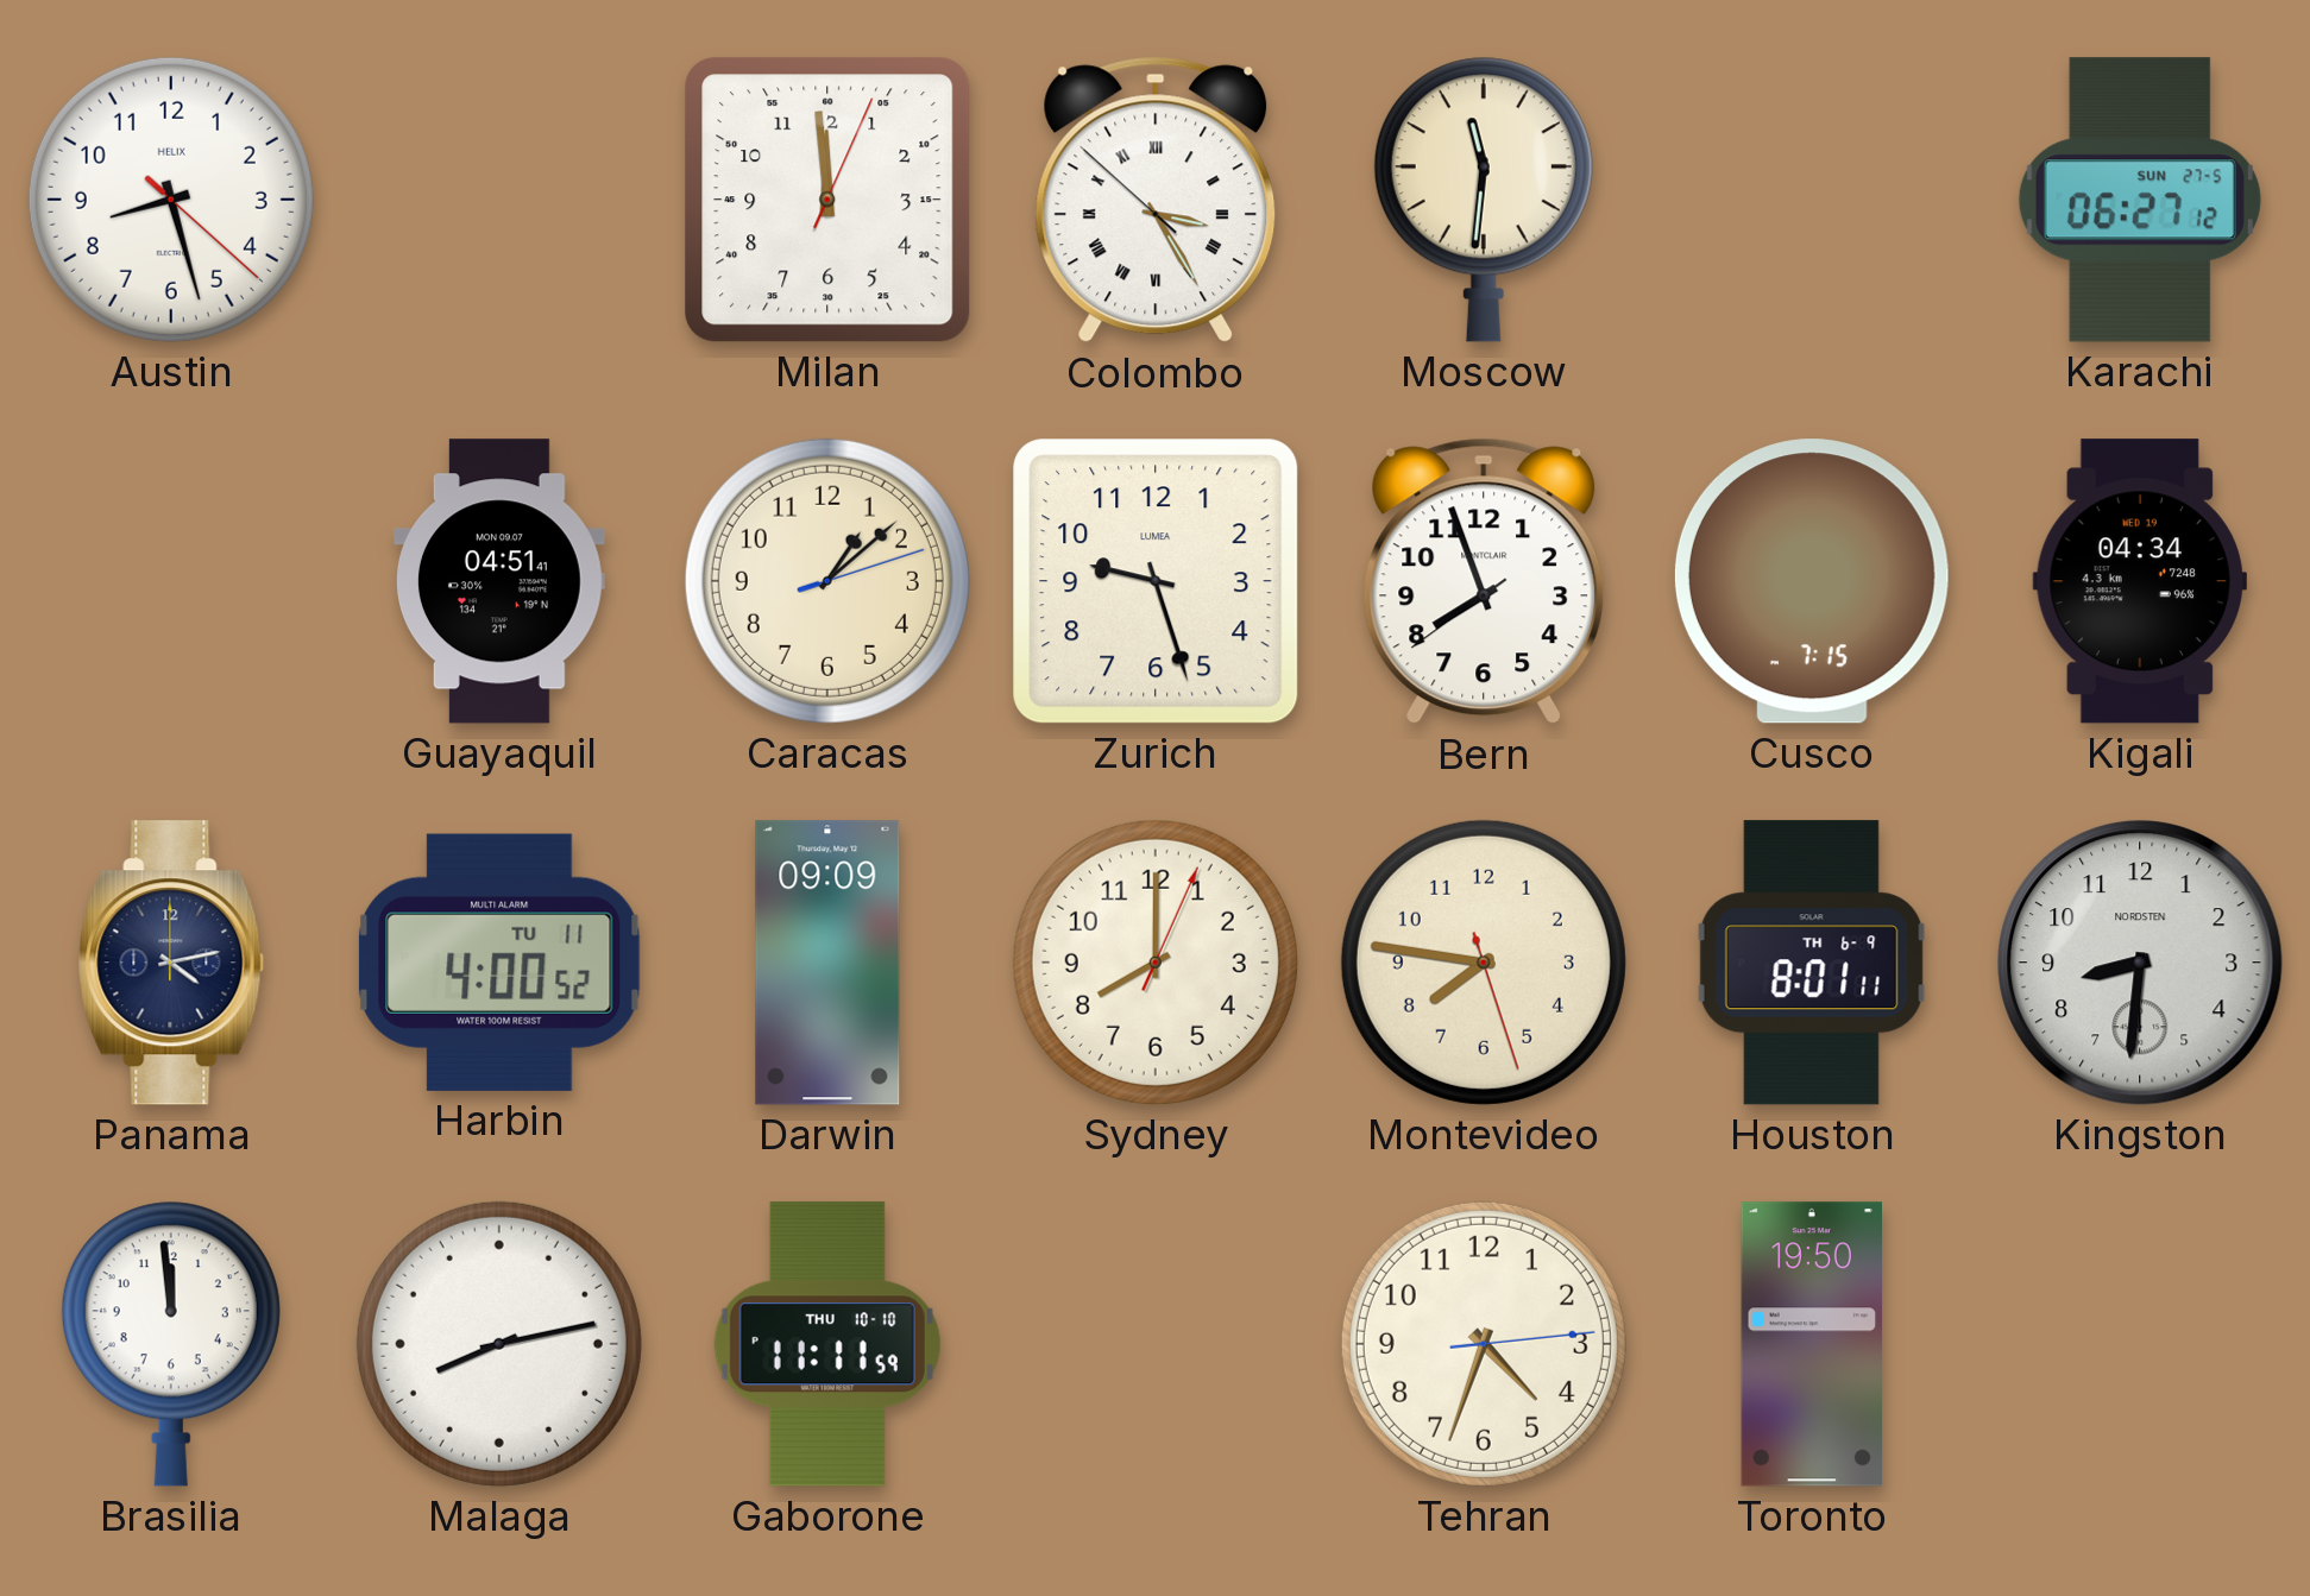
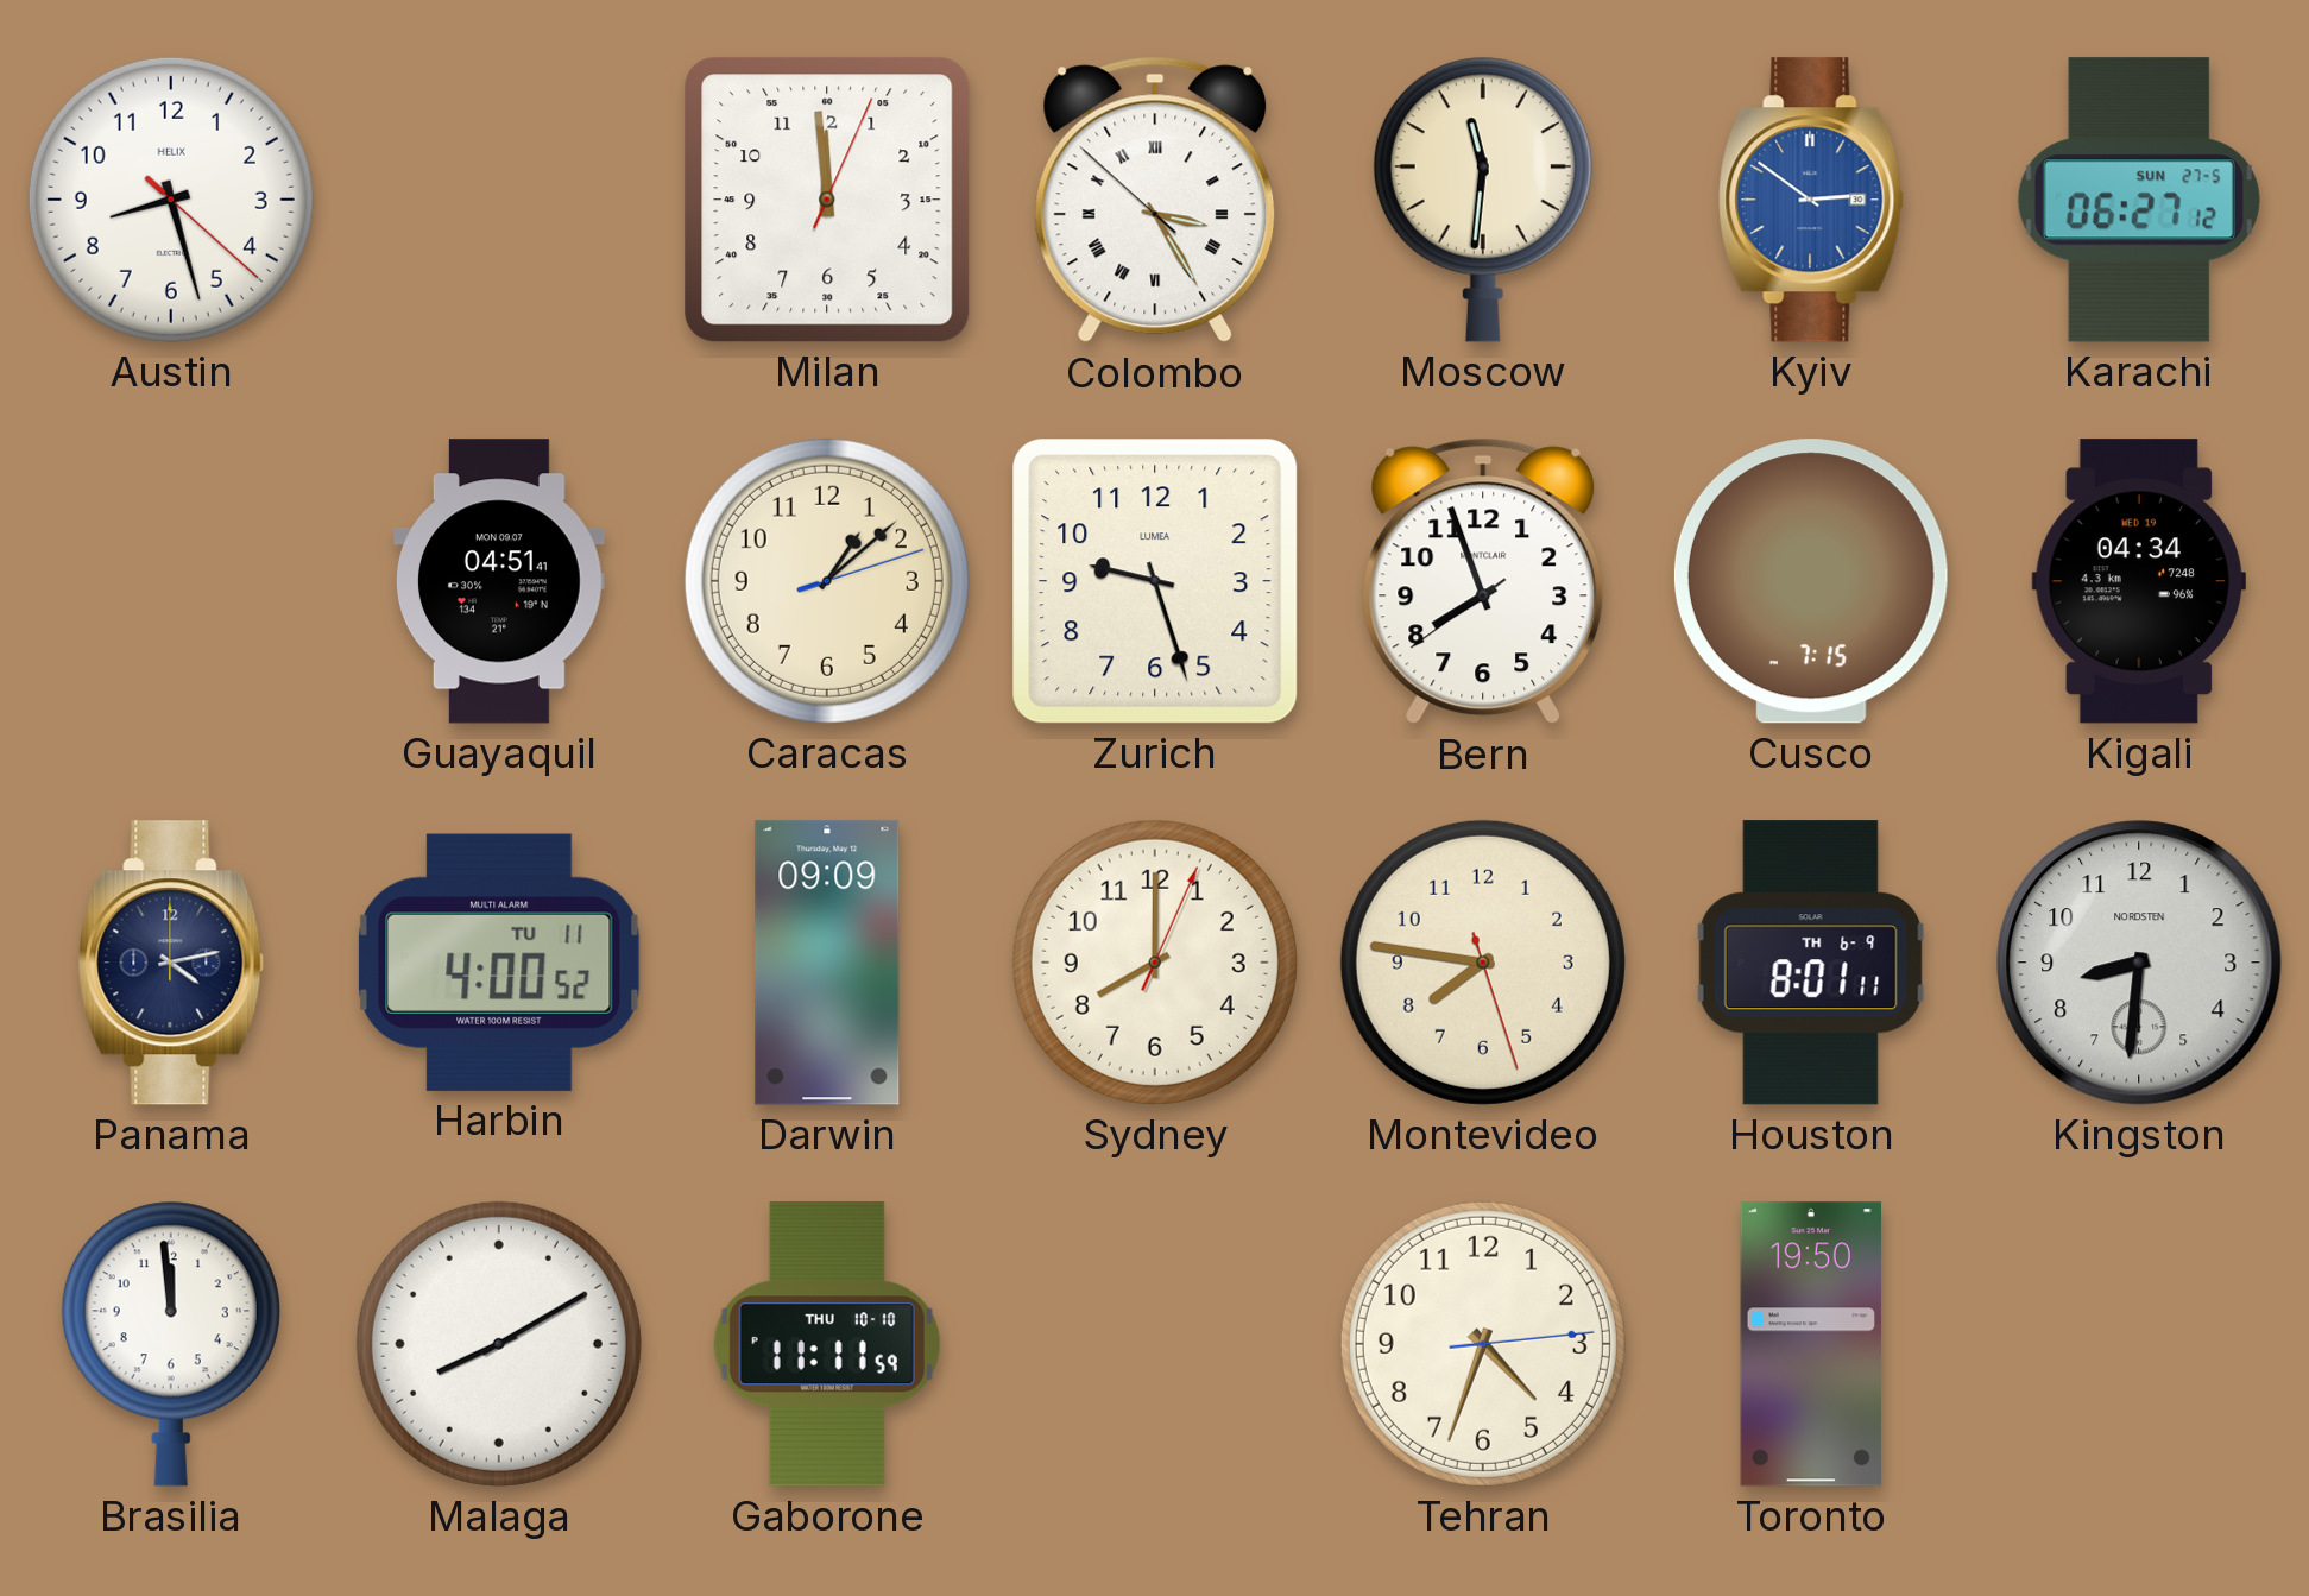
Kyiv: none -> 2:51 (1811, 200)
Malaga: 8:13 -> 8:10 (499, 1344)
